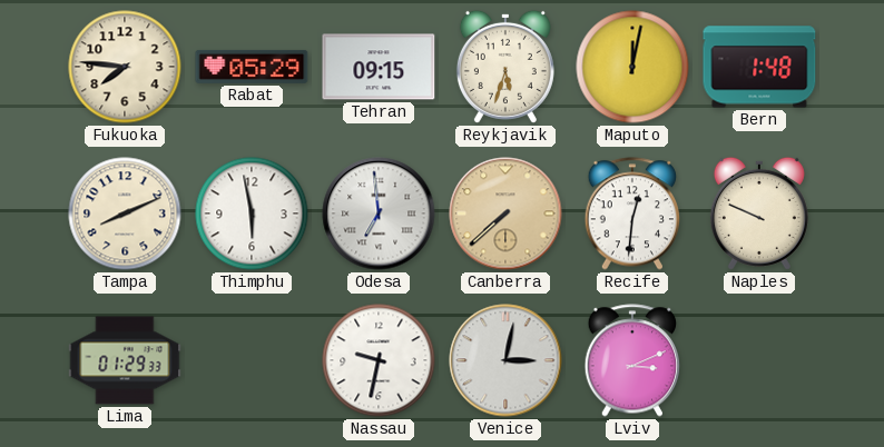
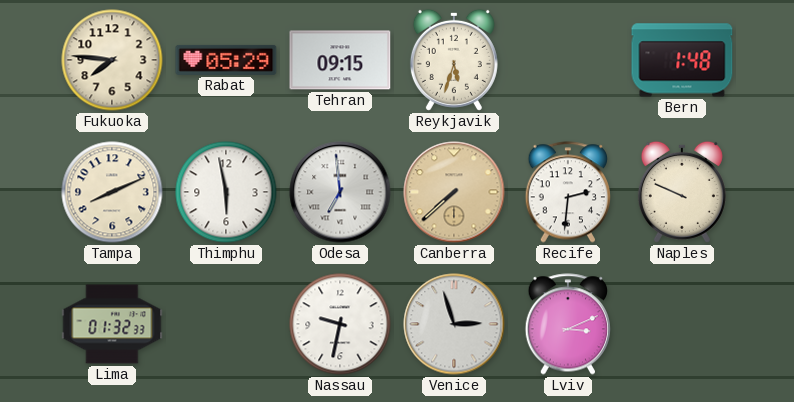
Maputo: 12:02 -> none (632, 67)
Recife: 12:31 -> 2:31 (567, 192)
Lima: 01:29 -> 01:32 (112, 324)
Venice: 3:02 -> 2:57 (454, 324)
